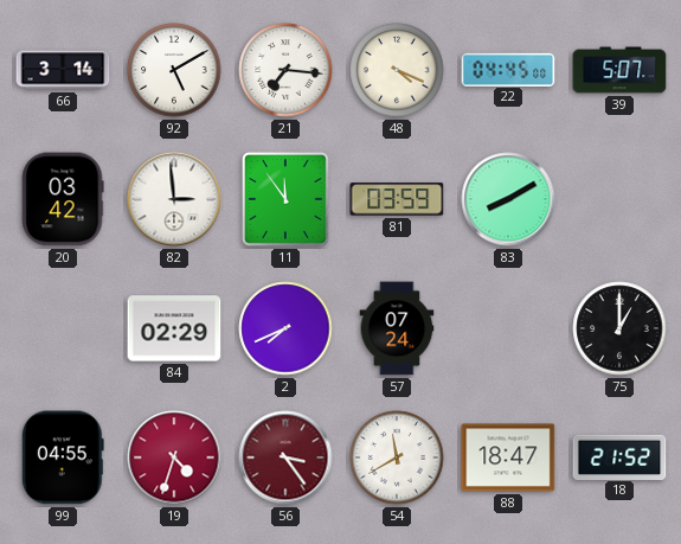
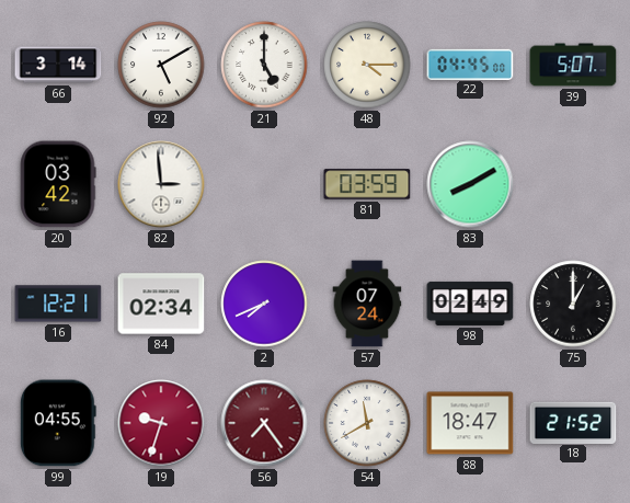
21: 7:16 -> 5:00 (264, 65)
48: 4:19 -> 4:15 (367, 65)
11: 11:54 -> none (285, 199)
16: none -> 12:21 (58, 304)
84: 02:29 -> 02:34 (161, 304)
98: none -> 02:49 (470, 304)
19: 4:33 -> 9:33 (161, 423)
56: 3:24 -> 7:24 (264, 423)
